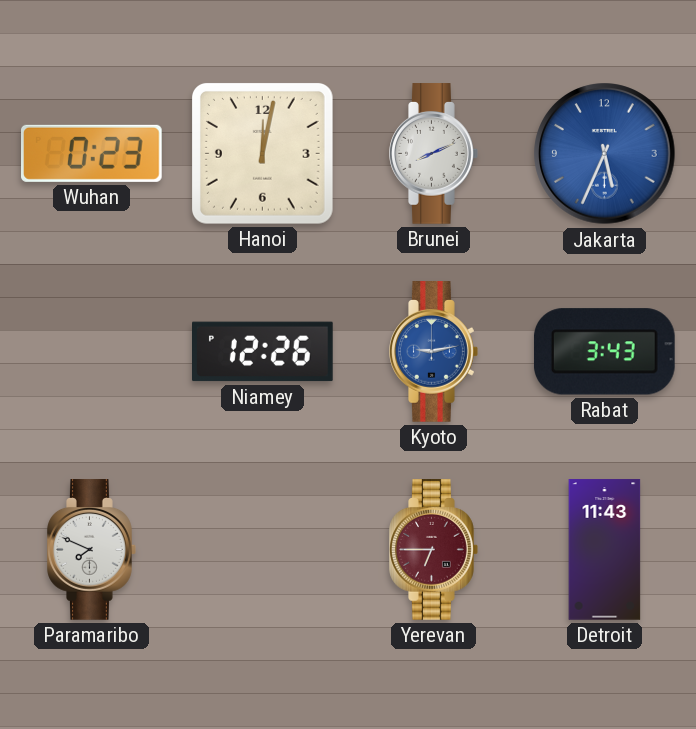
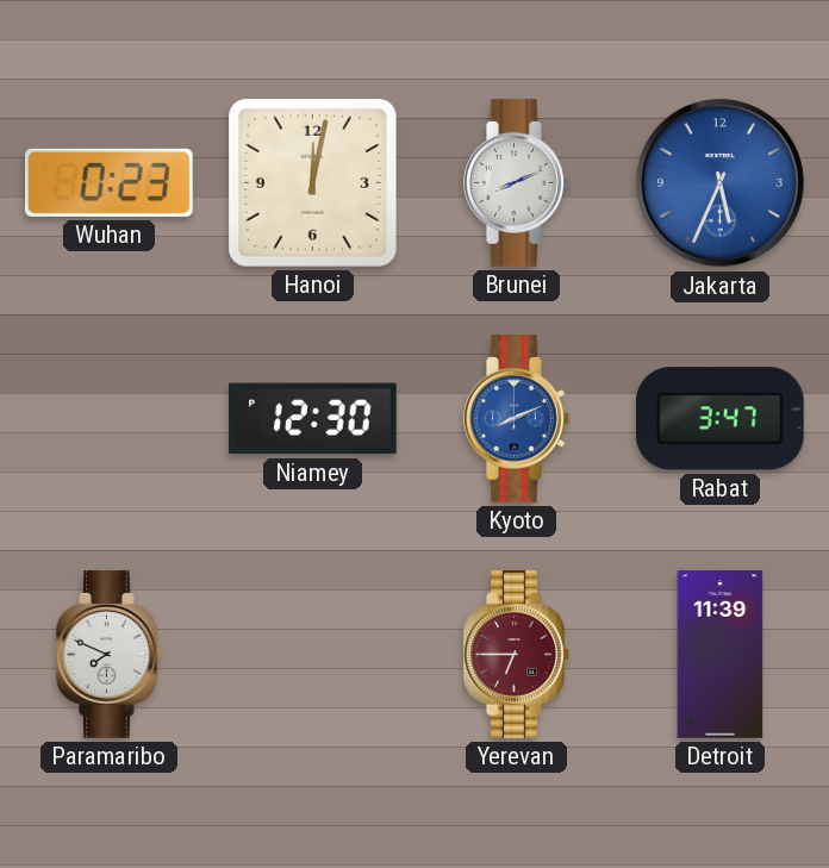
Niamey: 12:26 -> 12:30 (313, 419)
Kyoto: 9:13 -> 8:11 (517, 419)
Rabat: 3:43 -> 3:47 (719, 419)
Detroit: 11:43 -> 11:39 (721, 655)
